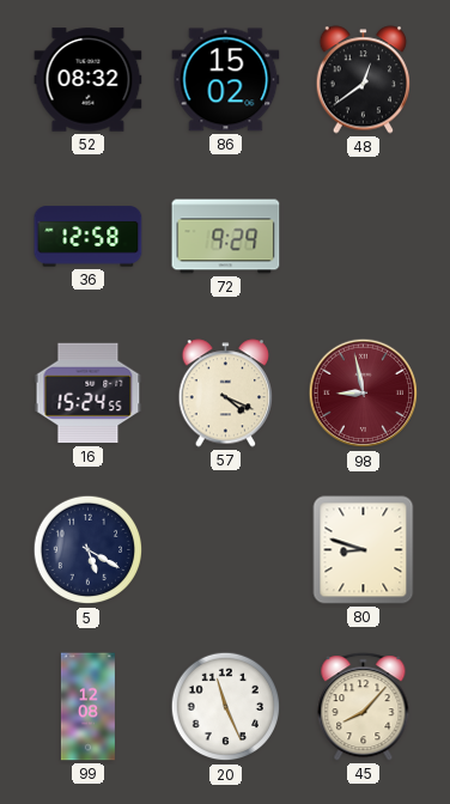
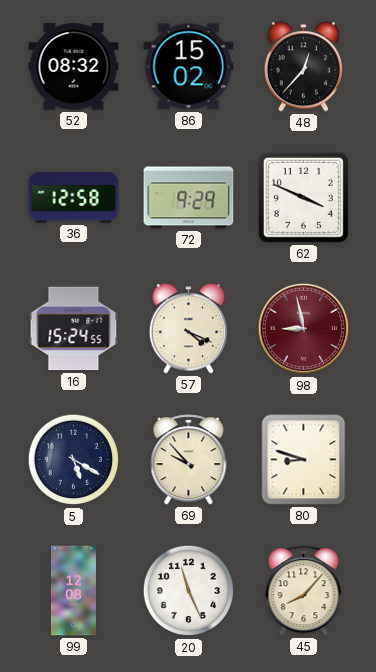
48: 12:39 -> 12:37 (304, 67)
62: none -> 3:49 (303, 197)
69: none -> 9:53 (189, 460)
